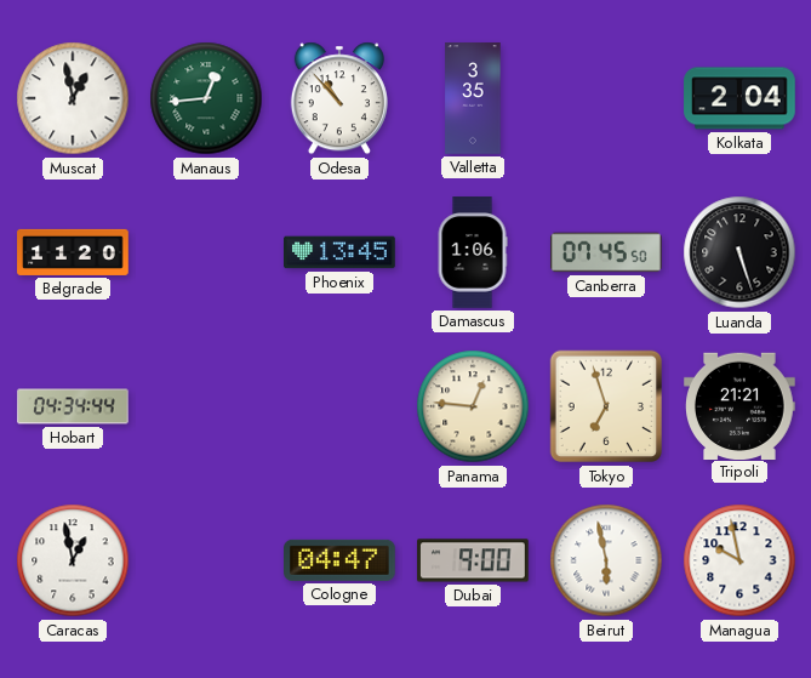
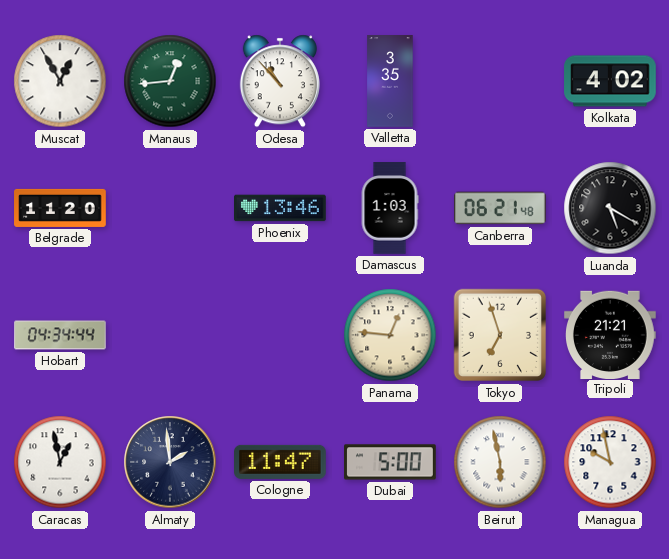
Muscat: 12:58 -> 12:55 (60, 81)
Kolkata: 2:04 -> 4:02 (610, 81)
Phoenix: 13:45 -> 13:46 (280, 208)
Damascus: 1:06 -> 1:03 (390, 208)
Canberra: 07:45 -> 06:21 (501, 208)
Luanda: 5:27 -> 5:20 (610, 208)
Almaty: none -> 1:59 (170, 462)
Cologne: 04:47 -> 11:47 (280, 462)
Dubai: 9:00 -> 5:00 (390, 462)
